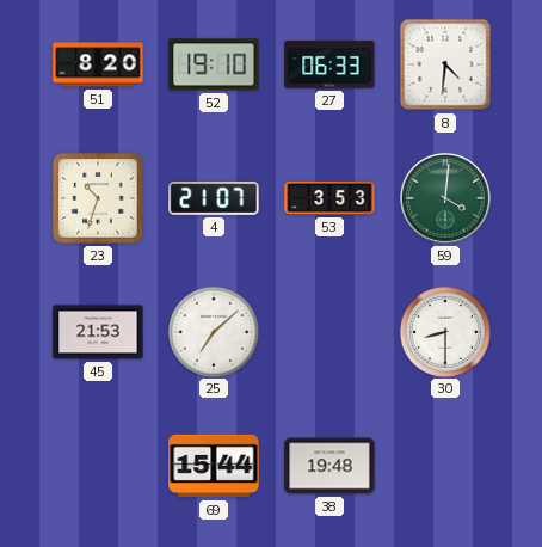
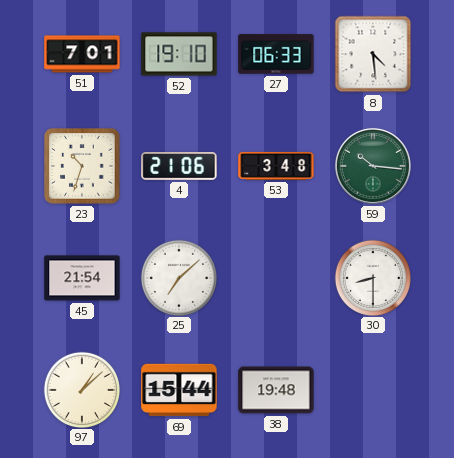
51: 8:20 -> 7:01 (82, 54)
8: 4:31 -> 4:29 (373, 54)
4: 21:07 -> 21:06 (179, 167)
53: 3:53 -> 3:48 (276, 166)
59: 4:01 -> 10:16 (373, 166)
45: 21:53 -> 21:54 (82, 278)
97: none -> 1:08 (81, 389)
